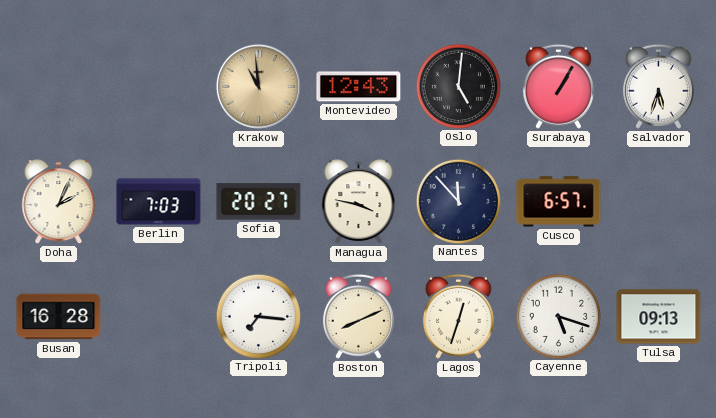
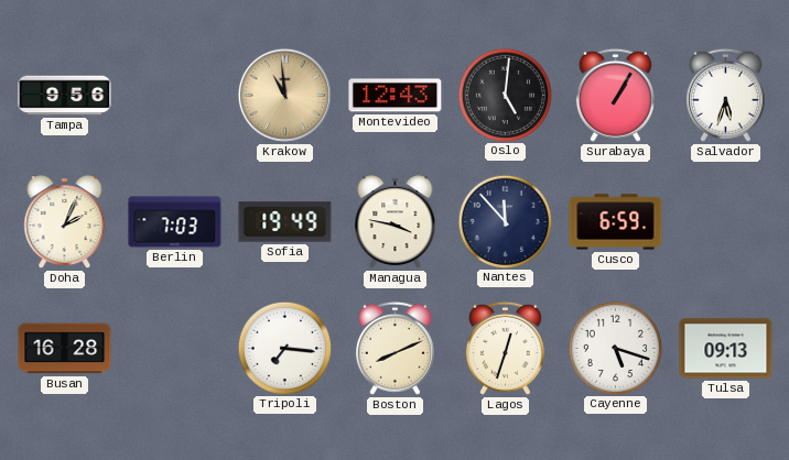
Tampa: none -> 9:56 (65, 96)
Sofia: 20:27 -> 19:49 (285, 222)
Cusco: 6:57 -> 6:59 (616, 222)
